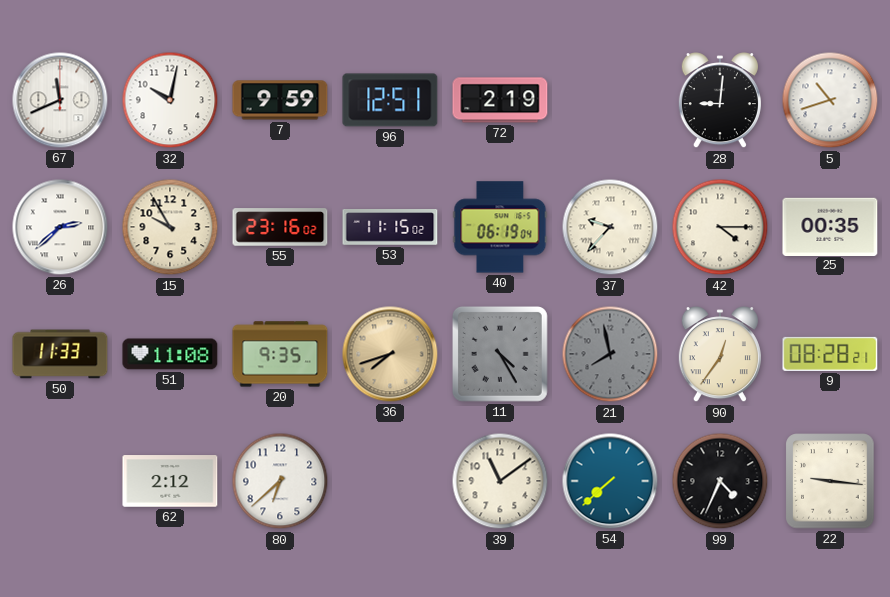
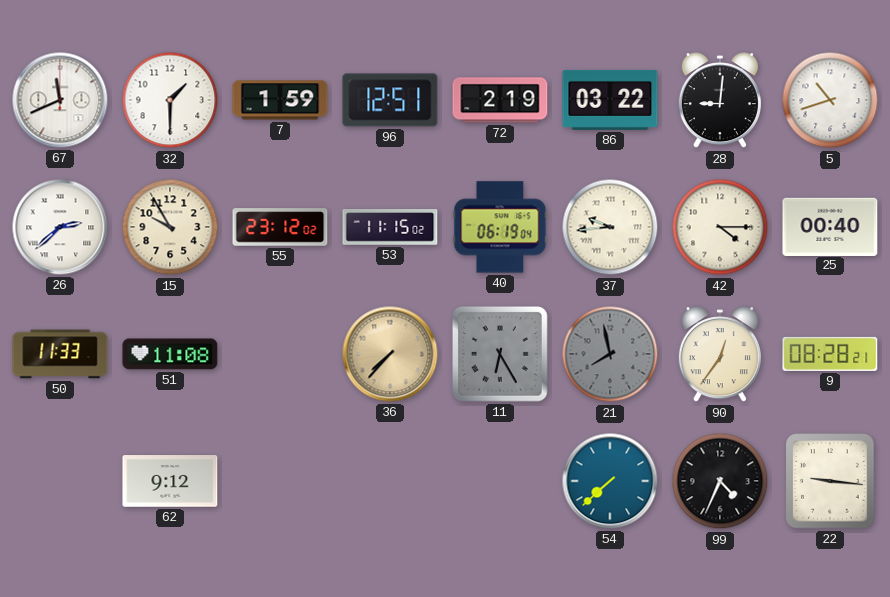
32: 10:02 -> 1:30 (170, 100)
7: 9:59 -> 1:59 (280, 100)
86: none -> 03:22 (610, 100)
55: 23:16 -> 23:12 (280, 227)
37: 9:37 -> 9:44 (610, 227)
25: 00:35 -> 00:40 (830, 226)
20: 9:35 -> none (280, 354)
36: 7:42 -> 7:37 (390, 354)
11: 4:25 -> 6:25 (500, 354)
62: 2:12 -> 9:12 (170, 481)
80: 6:38 -> none (280, 481)
39: 11:09 -> none (500, 481)
